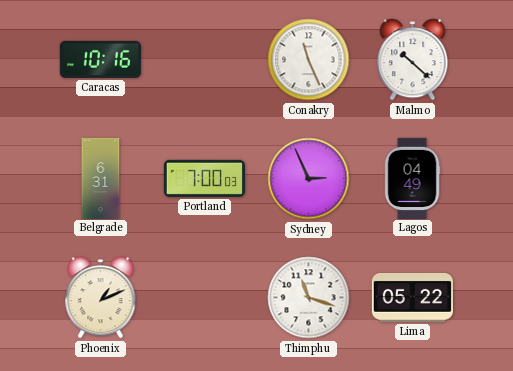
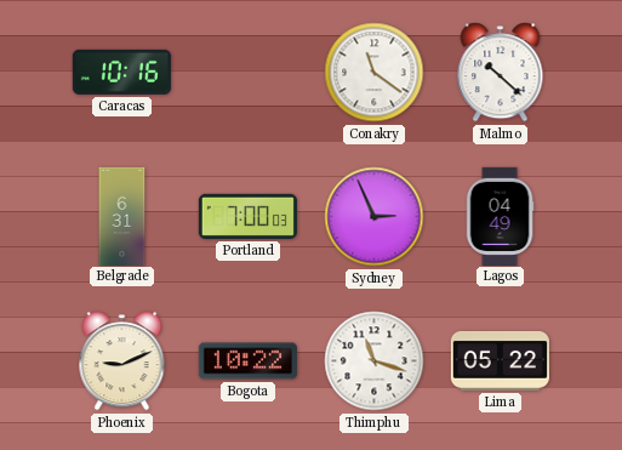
Conakry: 11:26 -> 11:21 (375, 73)
Phoenix: 1:11 -> 9:11 (122, 361)
Bogota: none -> 10:22 (247, 361)
